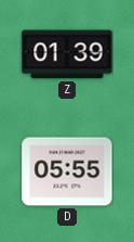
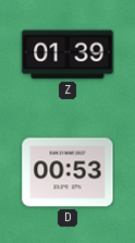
D: 05:55 -> 00:53 (67, 172)
